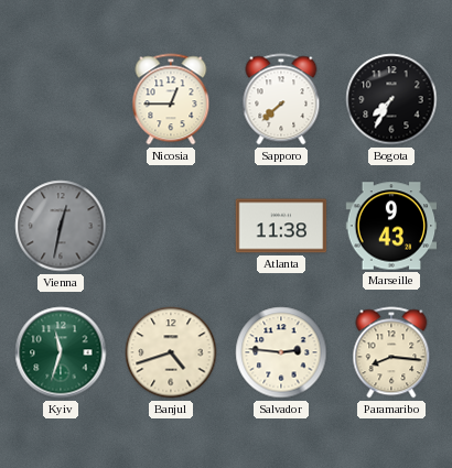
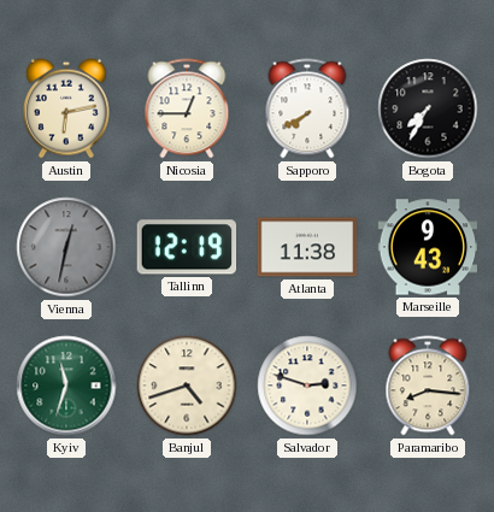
Austin: none -> 6:13 (66, 108)
Sapporo: 7:38 -> 7:40 (307, 108)
Tallinn: none -> 12:19 (187, 247)
Salvador: 2:46 -> 2:48 (307, 386)
